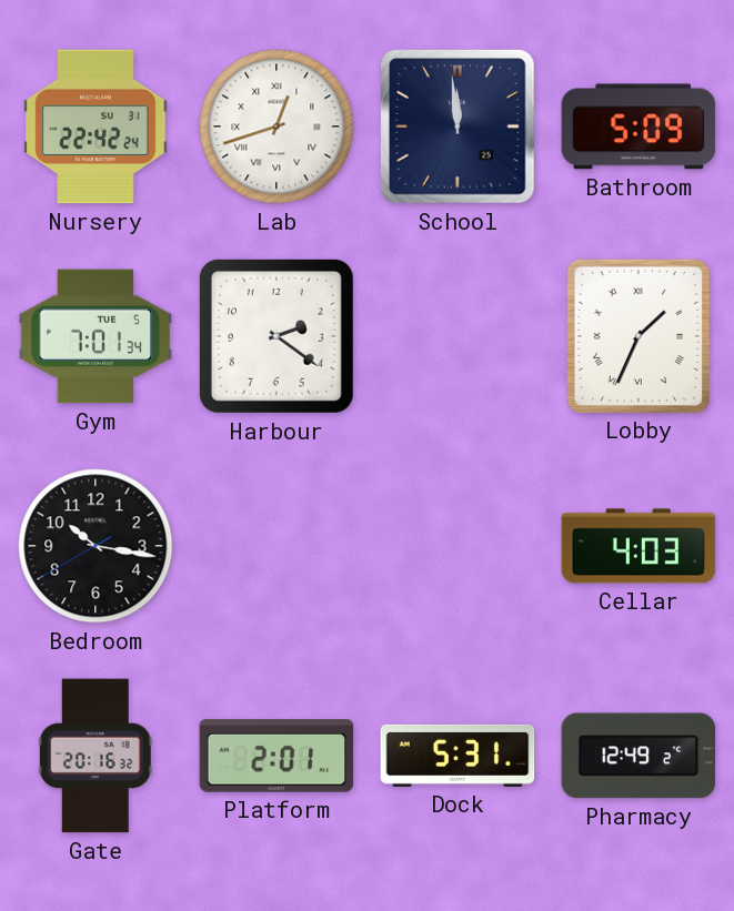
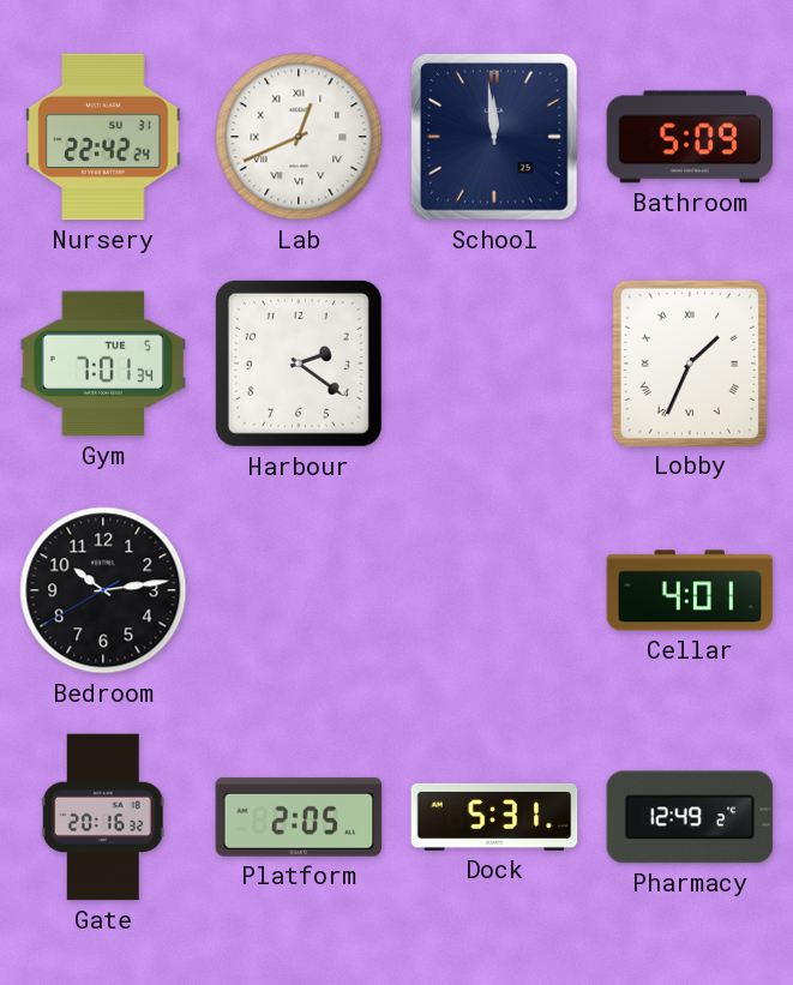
Lab: 12:42 -> 12:41 (299, 137)
Bedroom: 10:16 -> 10:13 (103, 590)
Cellar: 4:03 -> 4:01 (690, 590)
Platform: 2:01 -> 2:05 (299, 817)
